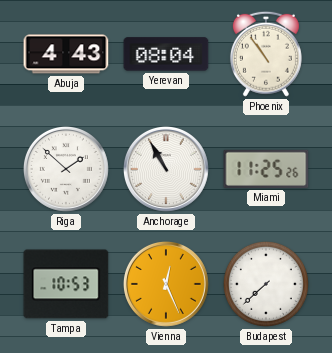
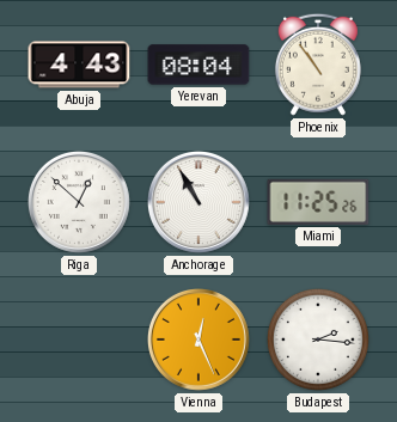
Riga: 1:52 -> 12:52 (79, 202)
Tampa: 10:53 -> none (66, 284)
Budapest: 7:38 -> 2:16 (318, 340)
